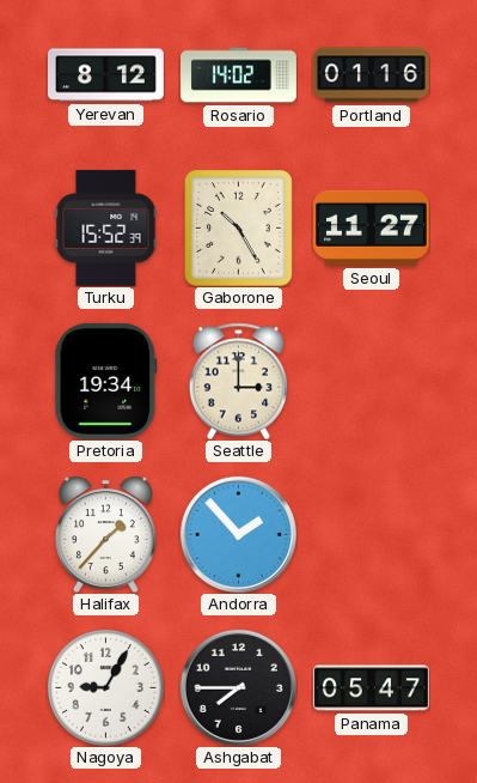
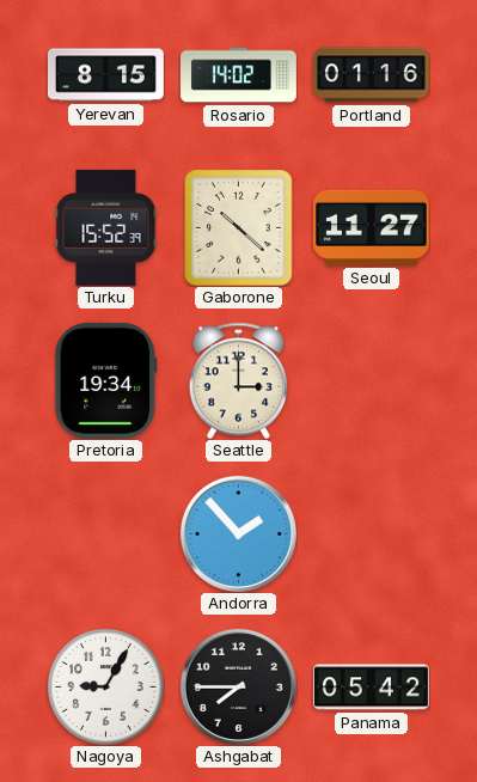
Yerevan: 8:12 -> 8:15 (105, 75)
Gaborone: 10:25 -> 10:22 (239, 227)
Halifax: 1:37 -> none (105, 534)
Panama: 05:47 -> 05:42 (371, 688)
